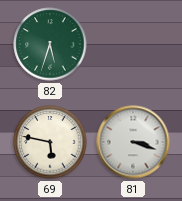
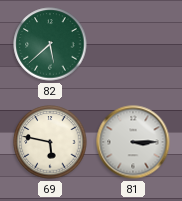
82: 5:33 -> 5:38 (50, 44)
81: 3:18 -> 3:15 (133, 142)
